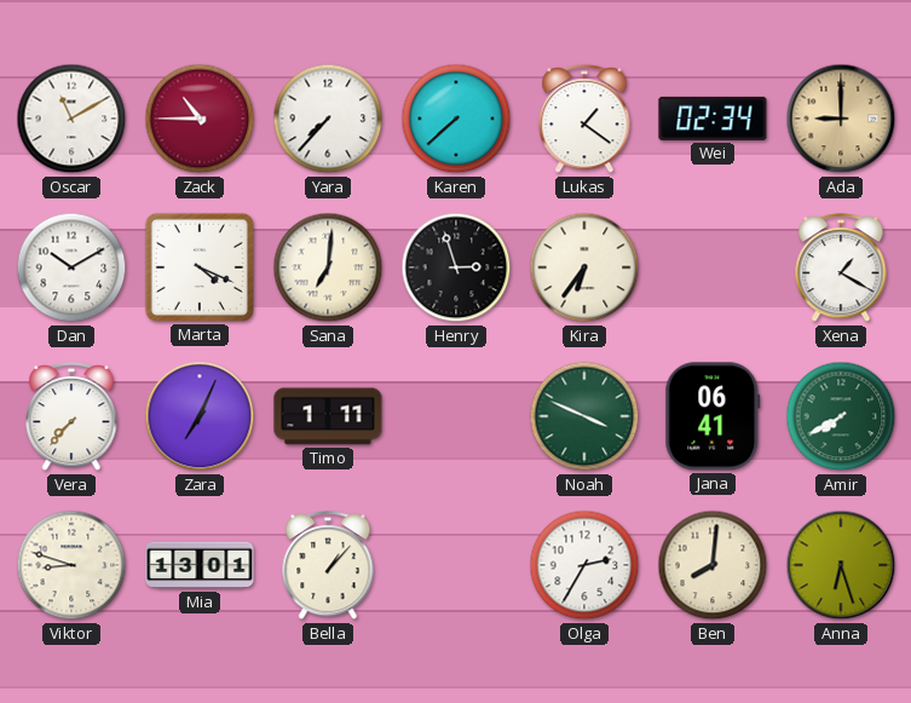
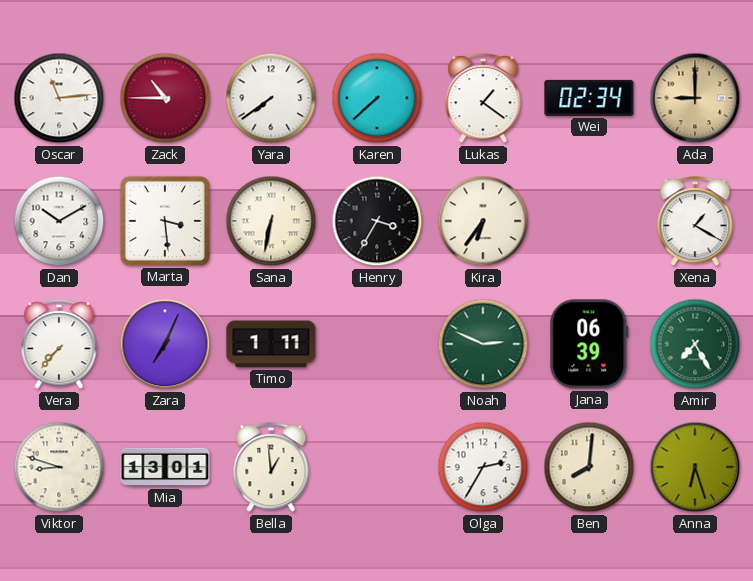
Oscar: 11:10 -> 11:14 (59, 98)
Yara: 7:37 -> 7:39 (271, 98)
Marta: 4:19 -> 3:29 (165, 221)
Sana: 7:01 -> 6:32 (271, 221)
Henry: 2:57 -> 3:35 (377, 221)
Noah: 3:49 -> 2:49 (483, 344)
Jana: 06:41 -> 06:39 (589, 344)
Amir: 7:40 -> 7:25 (695, 344)
Bella: 1:07 -> 12:59 (271, 468)
